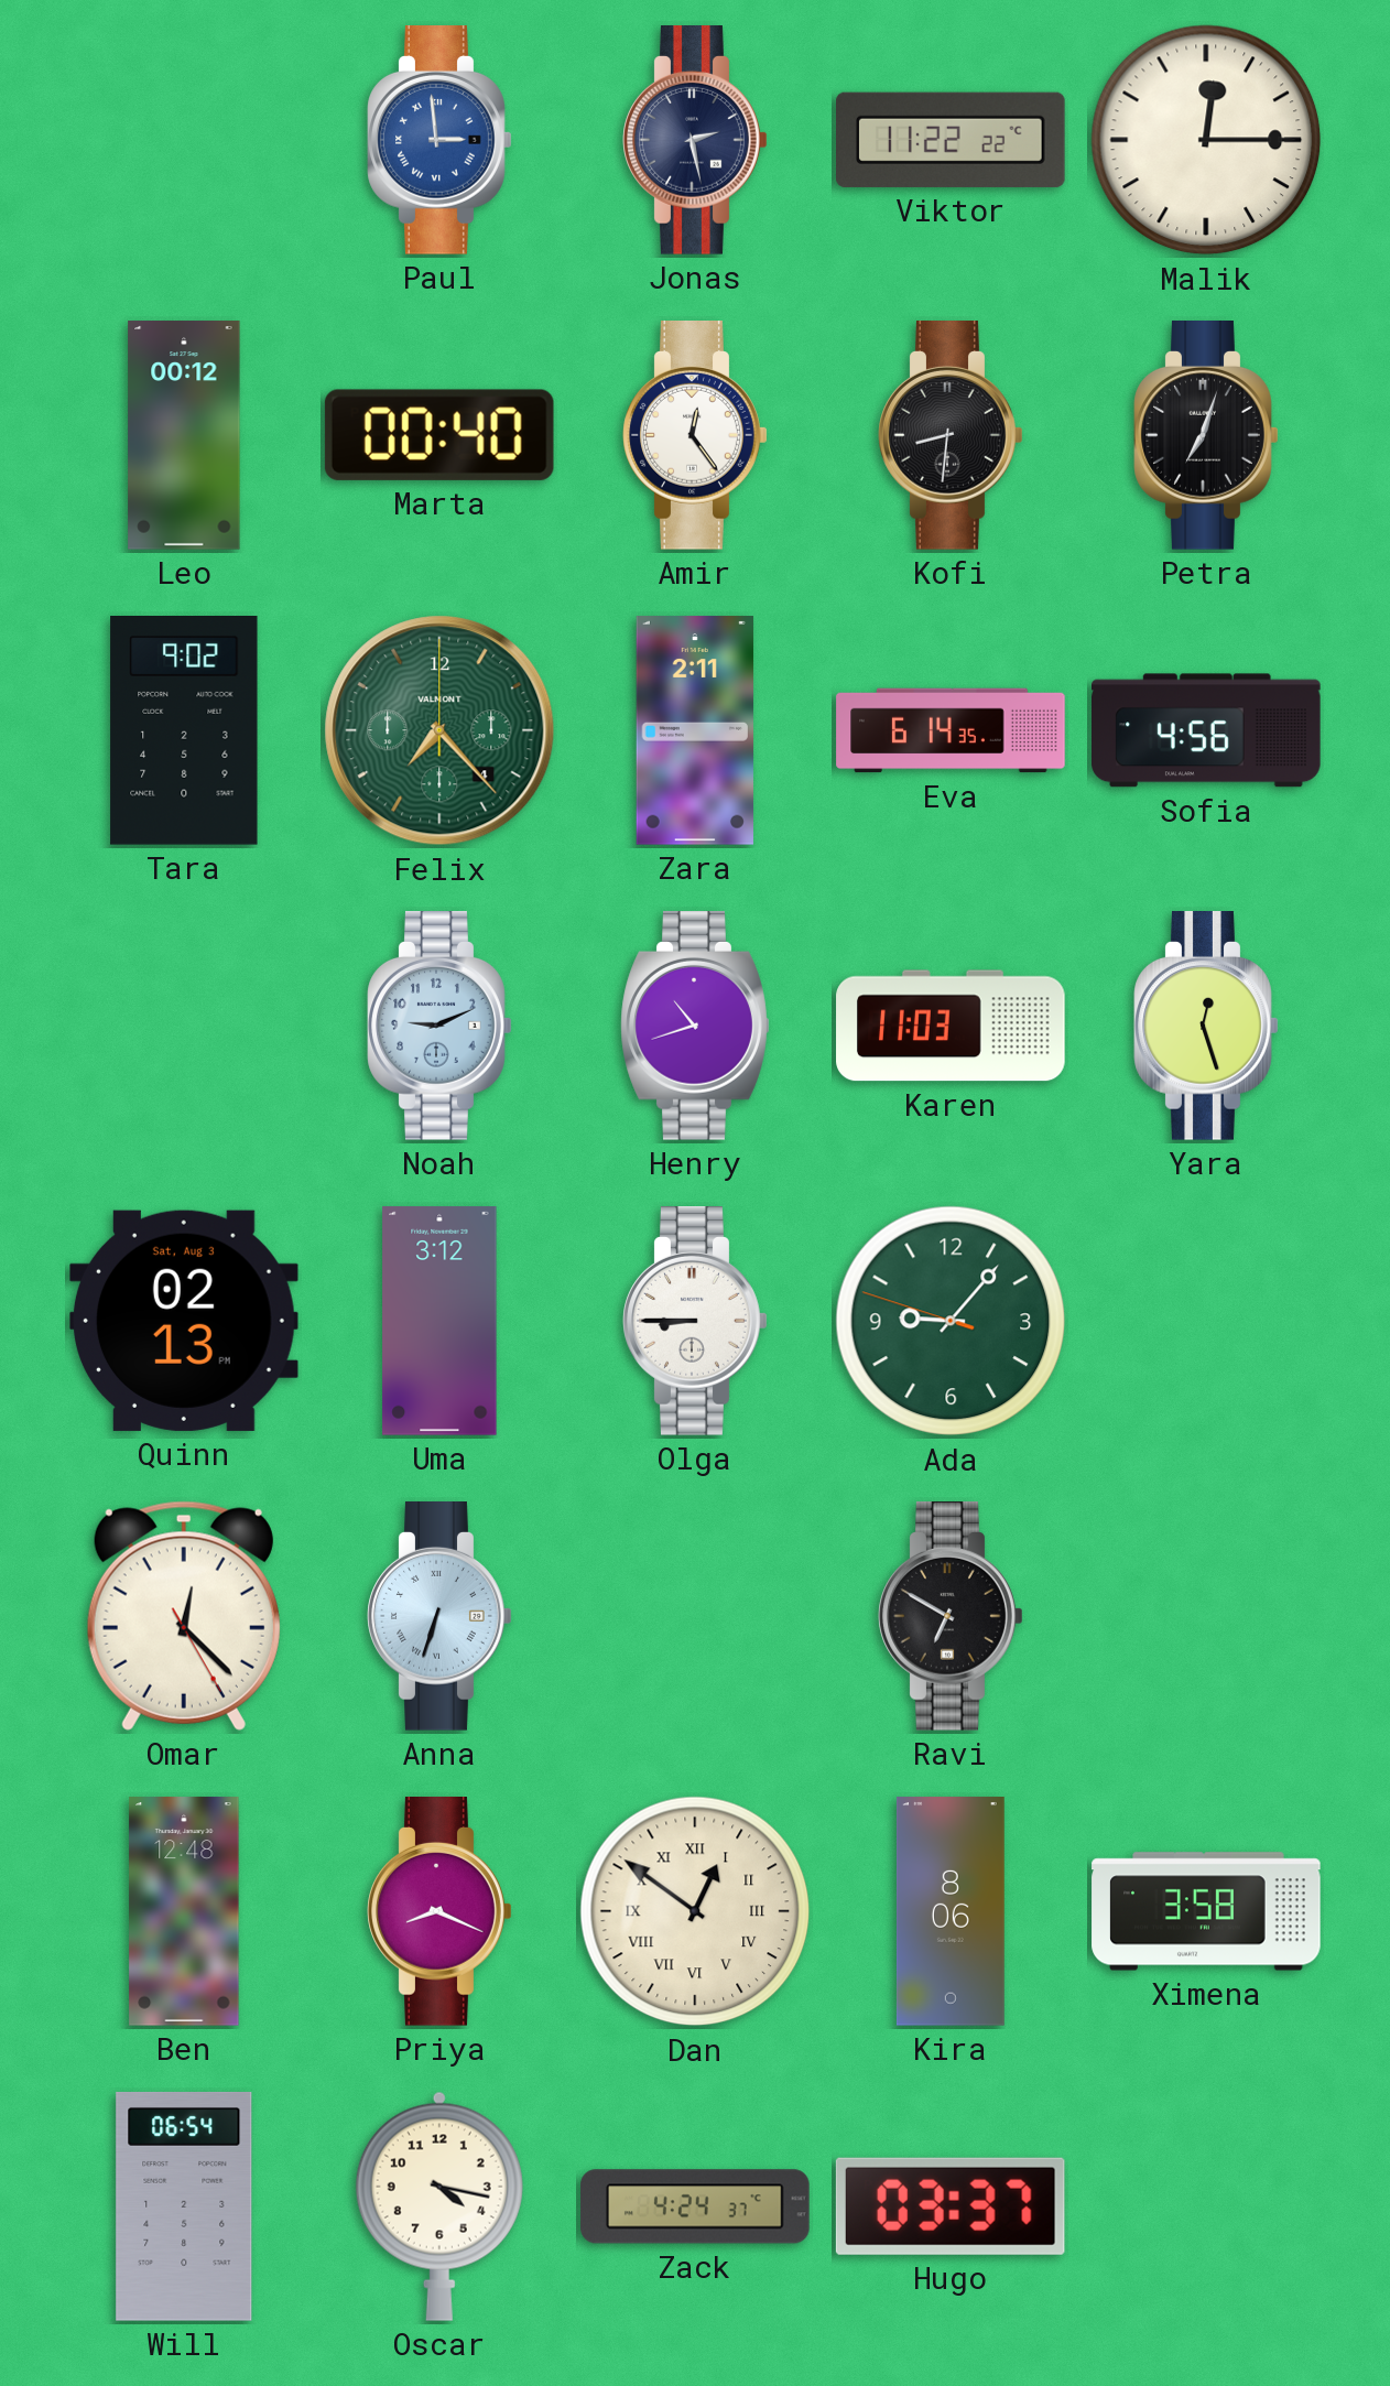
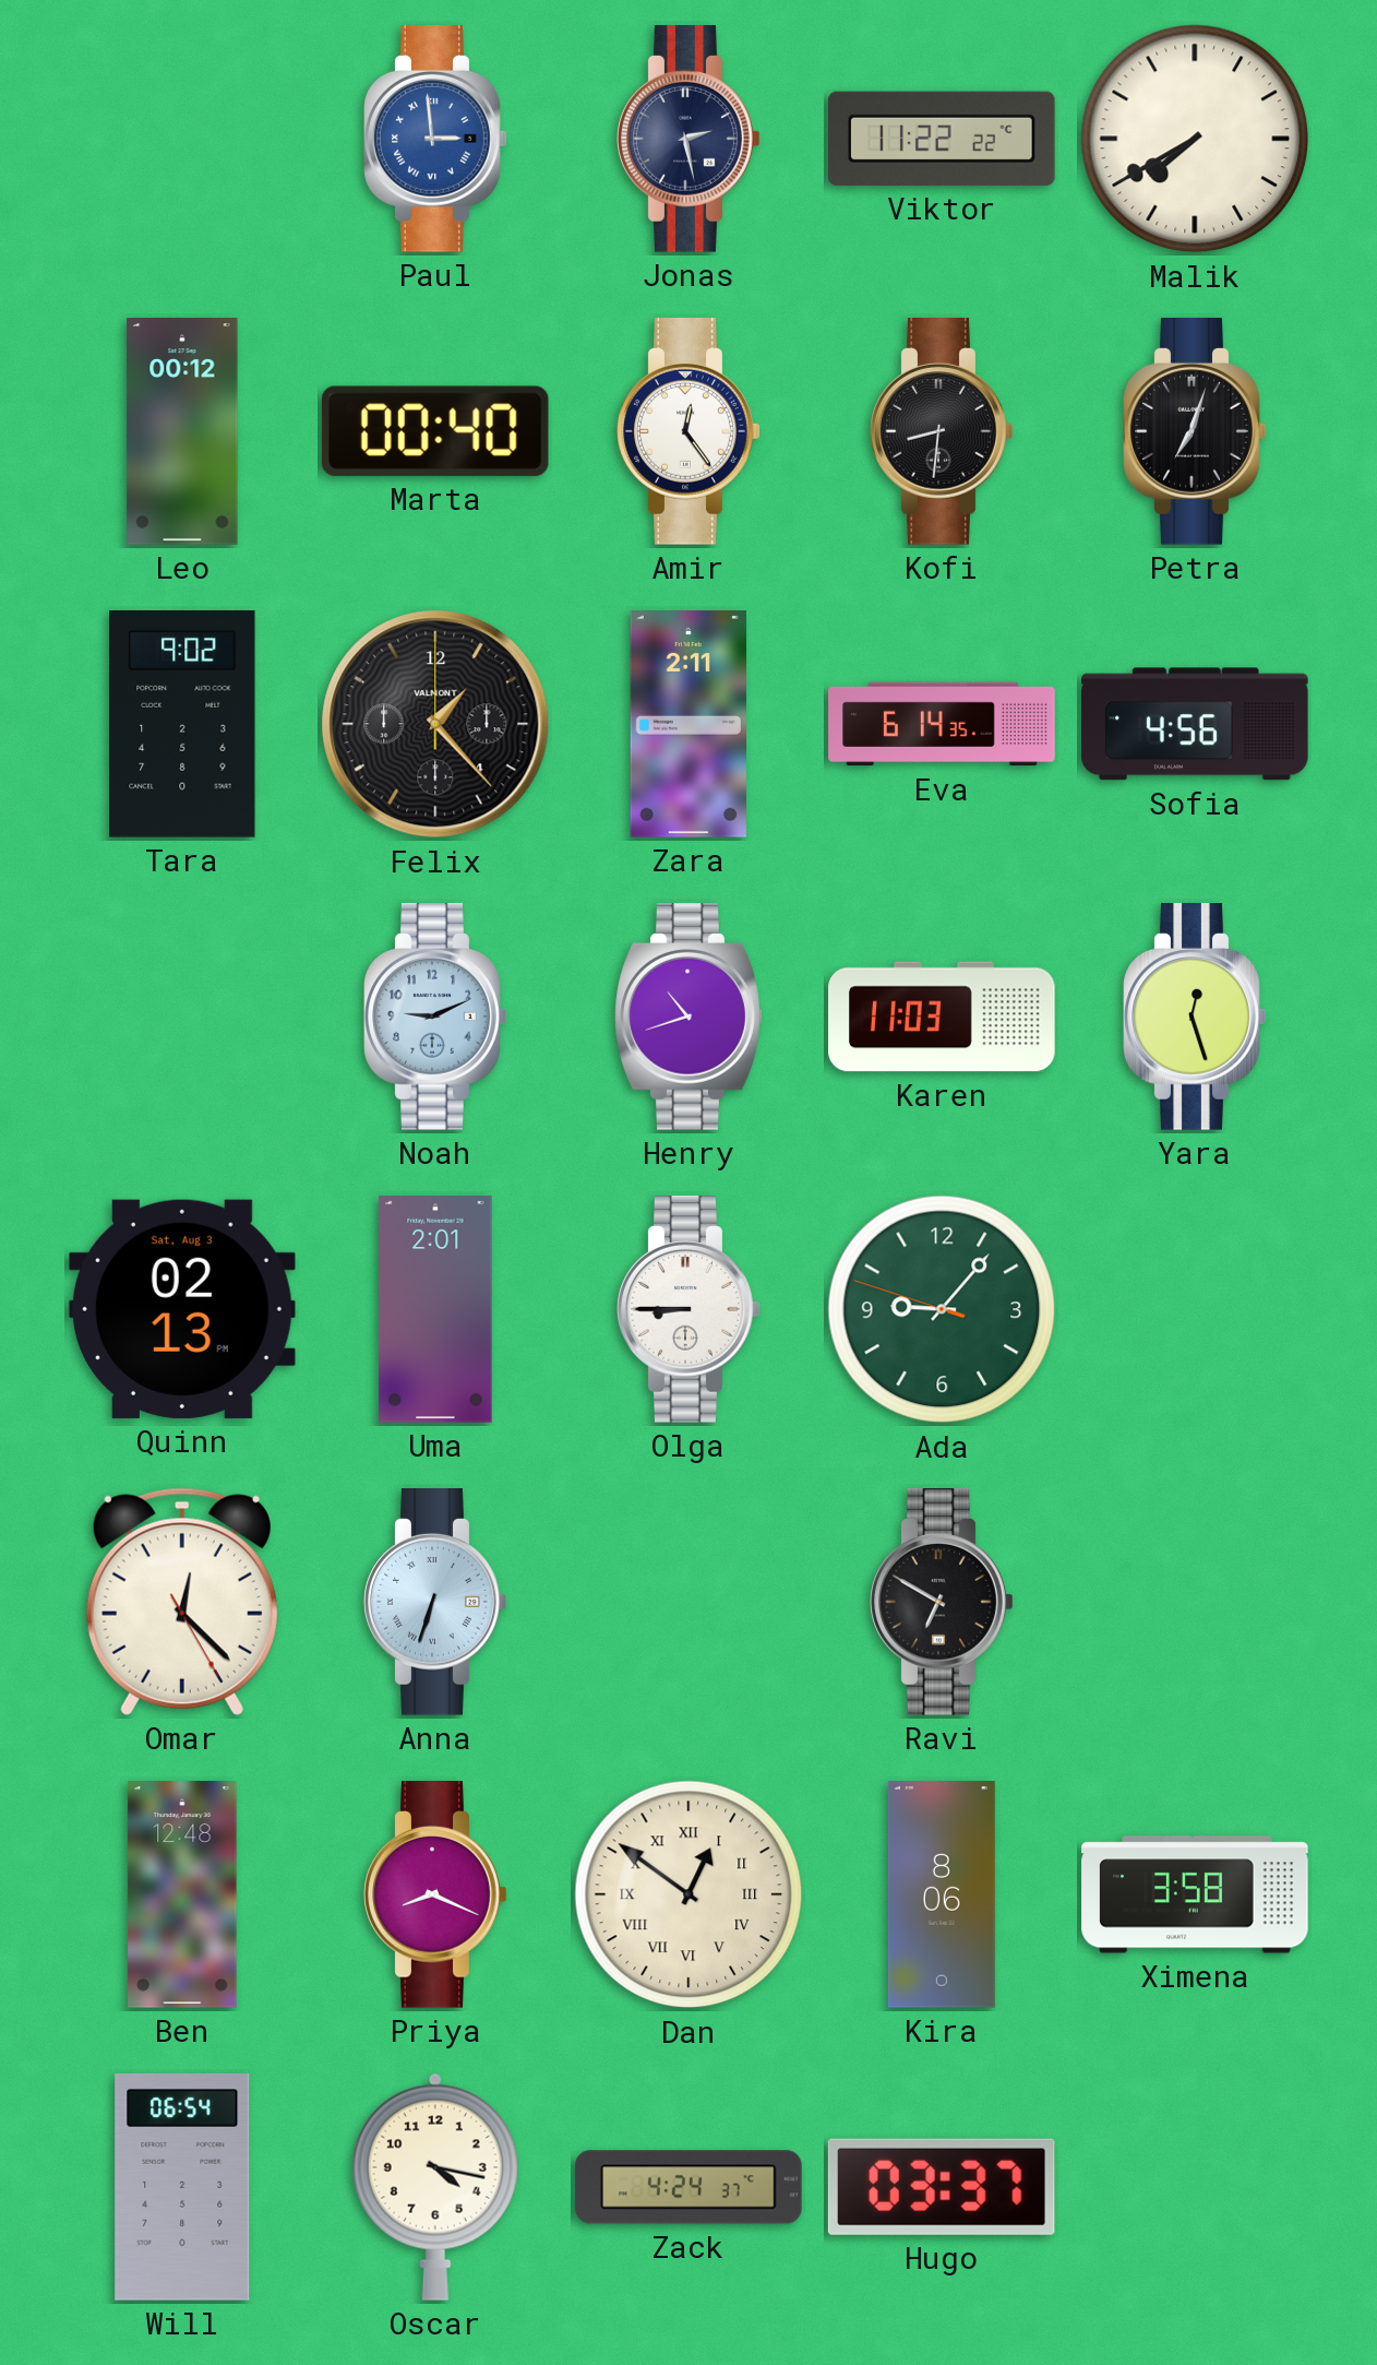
Malik: 12:15 -> 7:40 (1195, 139)
Felix: 7:23 -> 1:23 (435, 724)
Felix dial: green -> black (435, 724)
Uma: 3:12 -> 2:01 (435, 1309)
